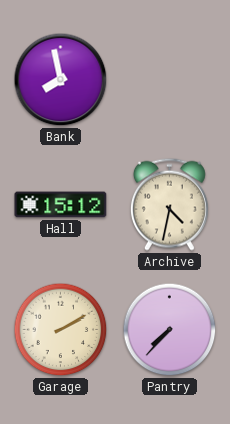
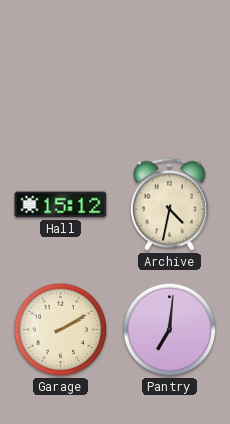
Bank: 7:58 -> none (61, 80)
Pantry: 7:37 -> 7:01 (170, 330)
